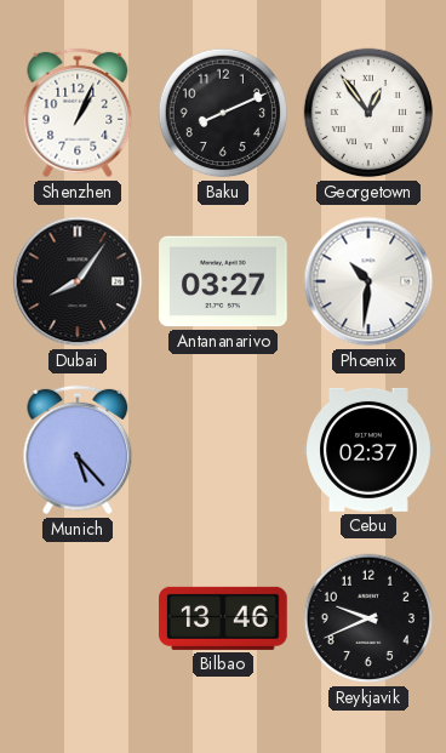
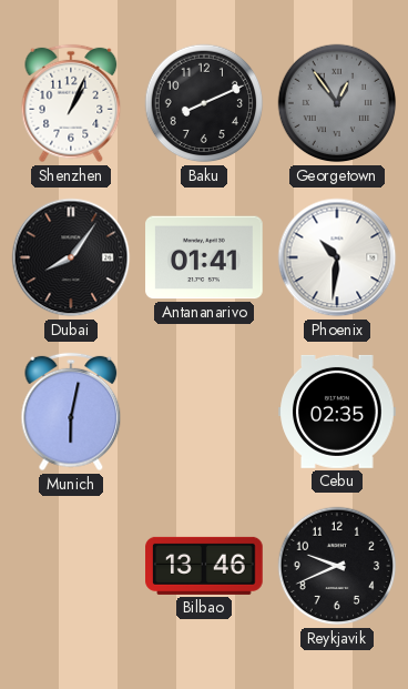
Georgetown dial: white -> grey (337, 103)
Antananarivo: 03:27 -> 01:41 (204, 257)
Munich: 5:23 -> 6:02 (71, 412)
Cebu: 02:37 -> 02:35 (337, 412)
